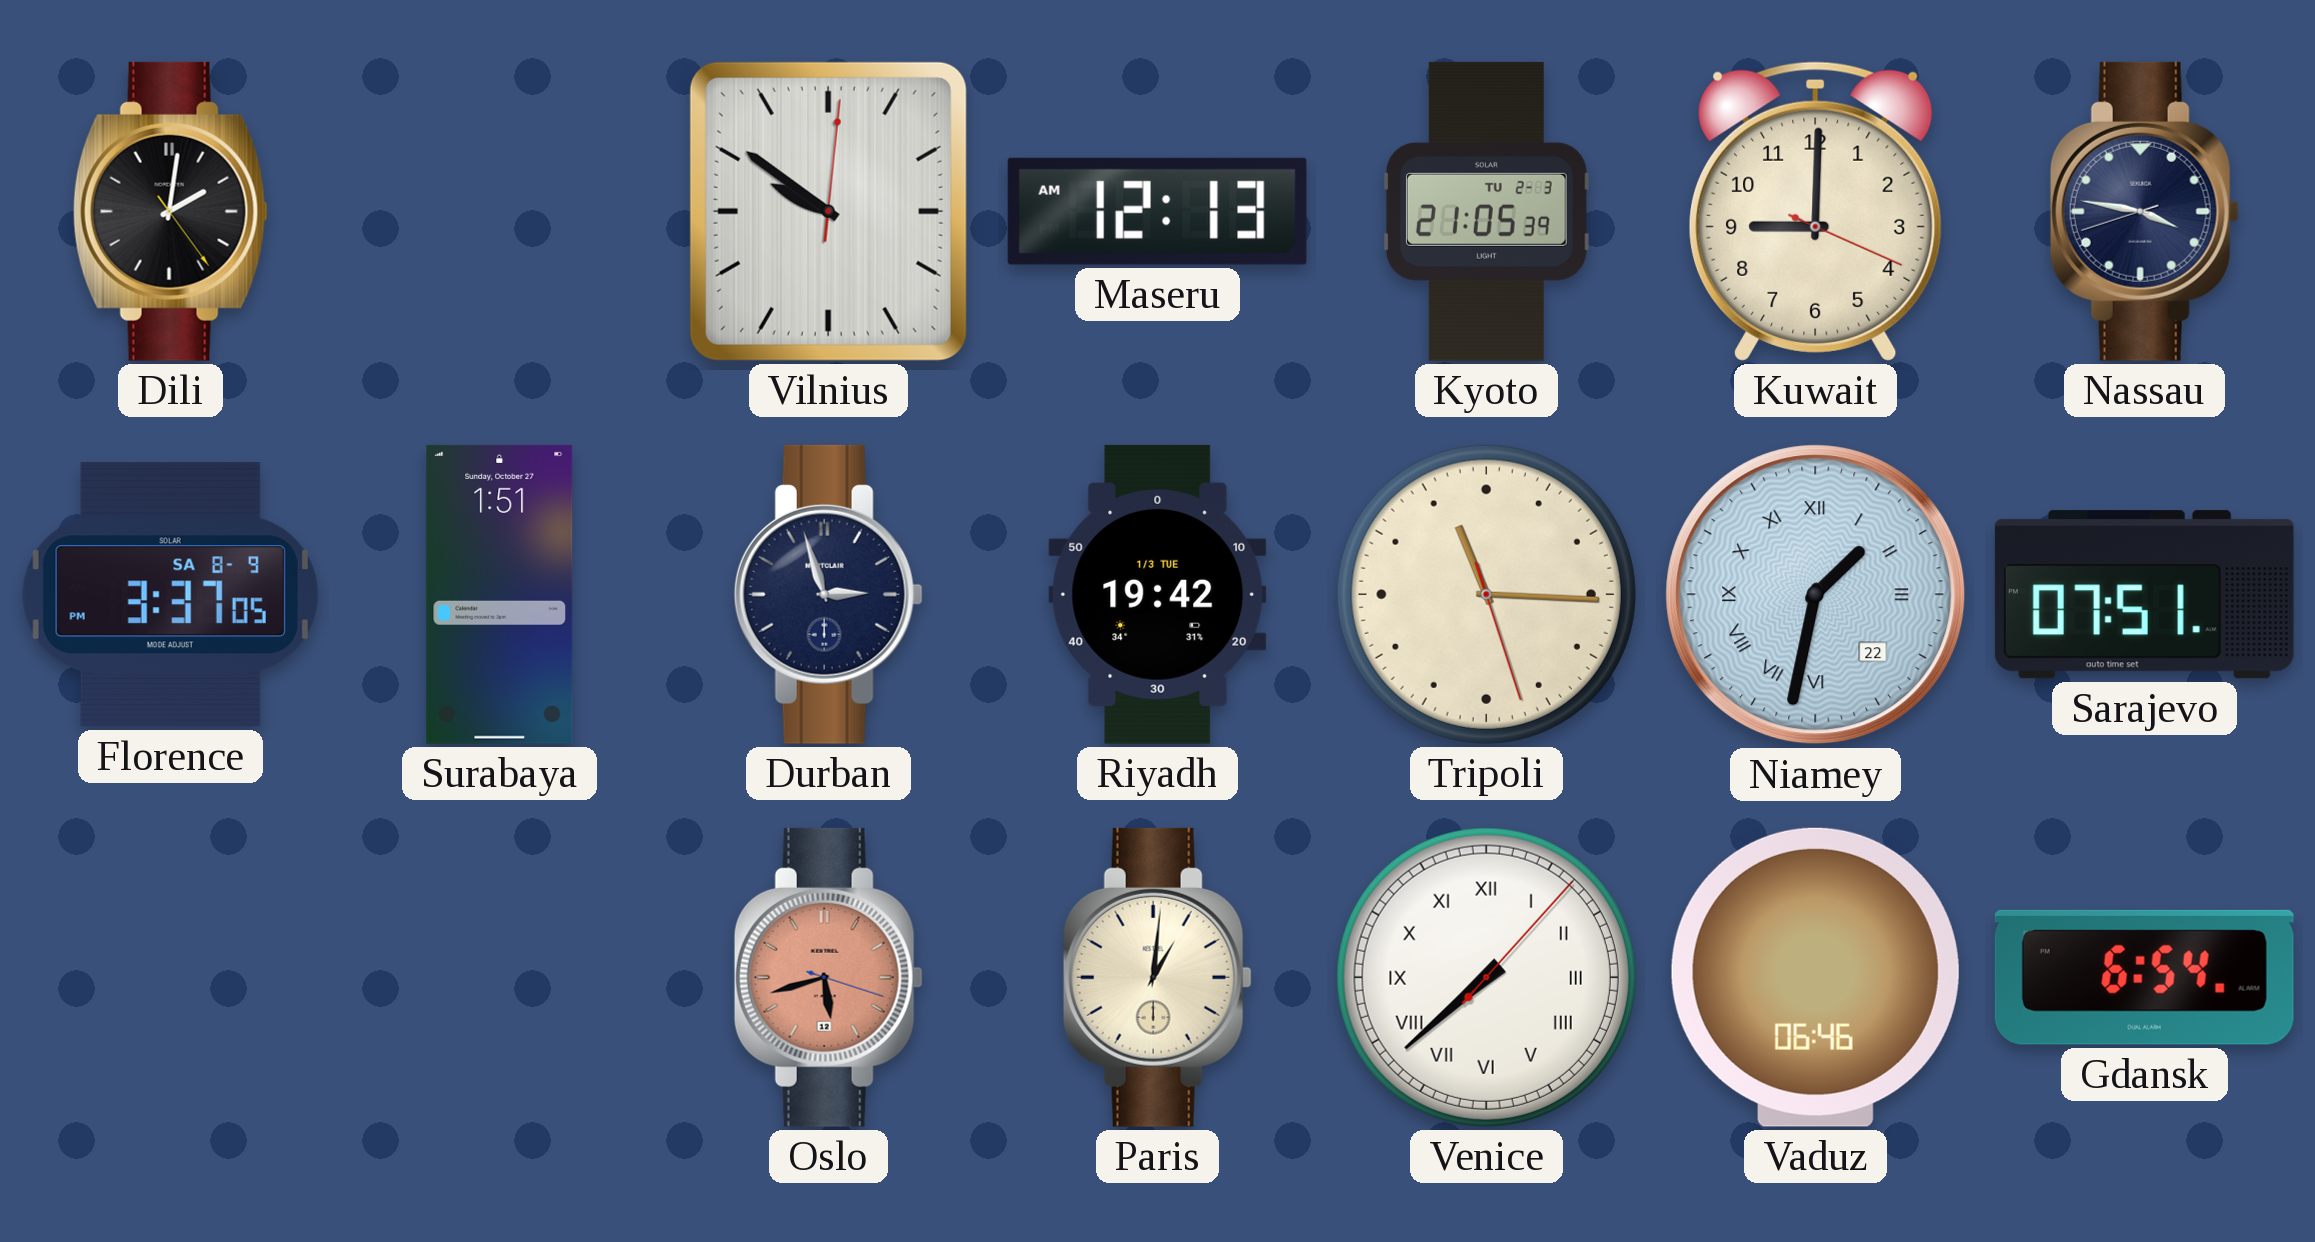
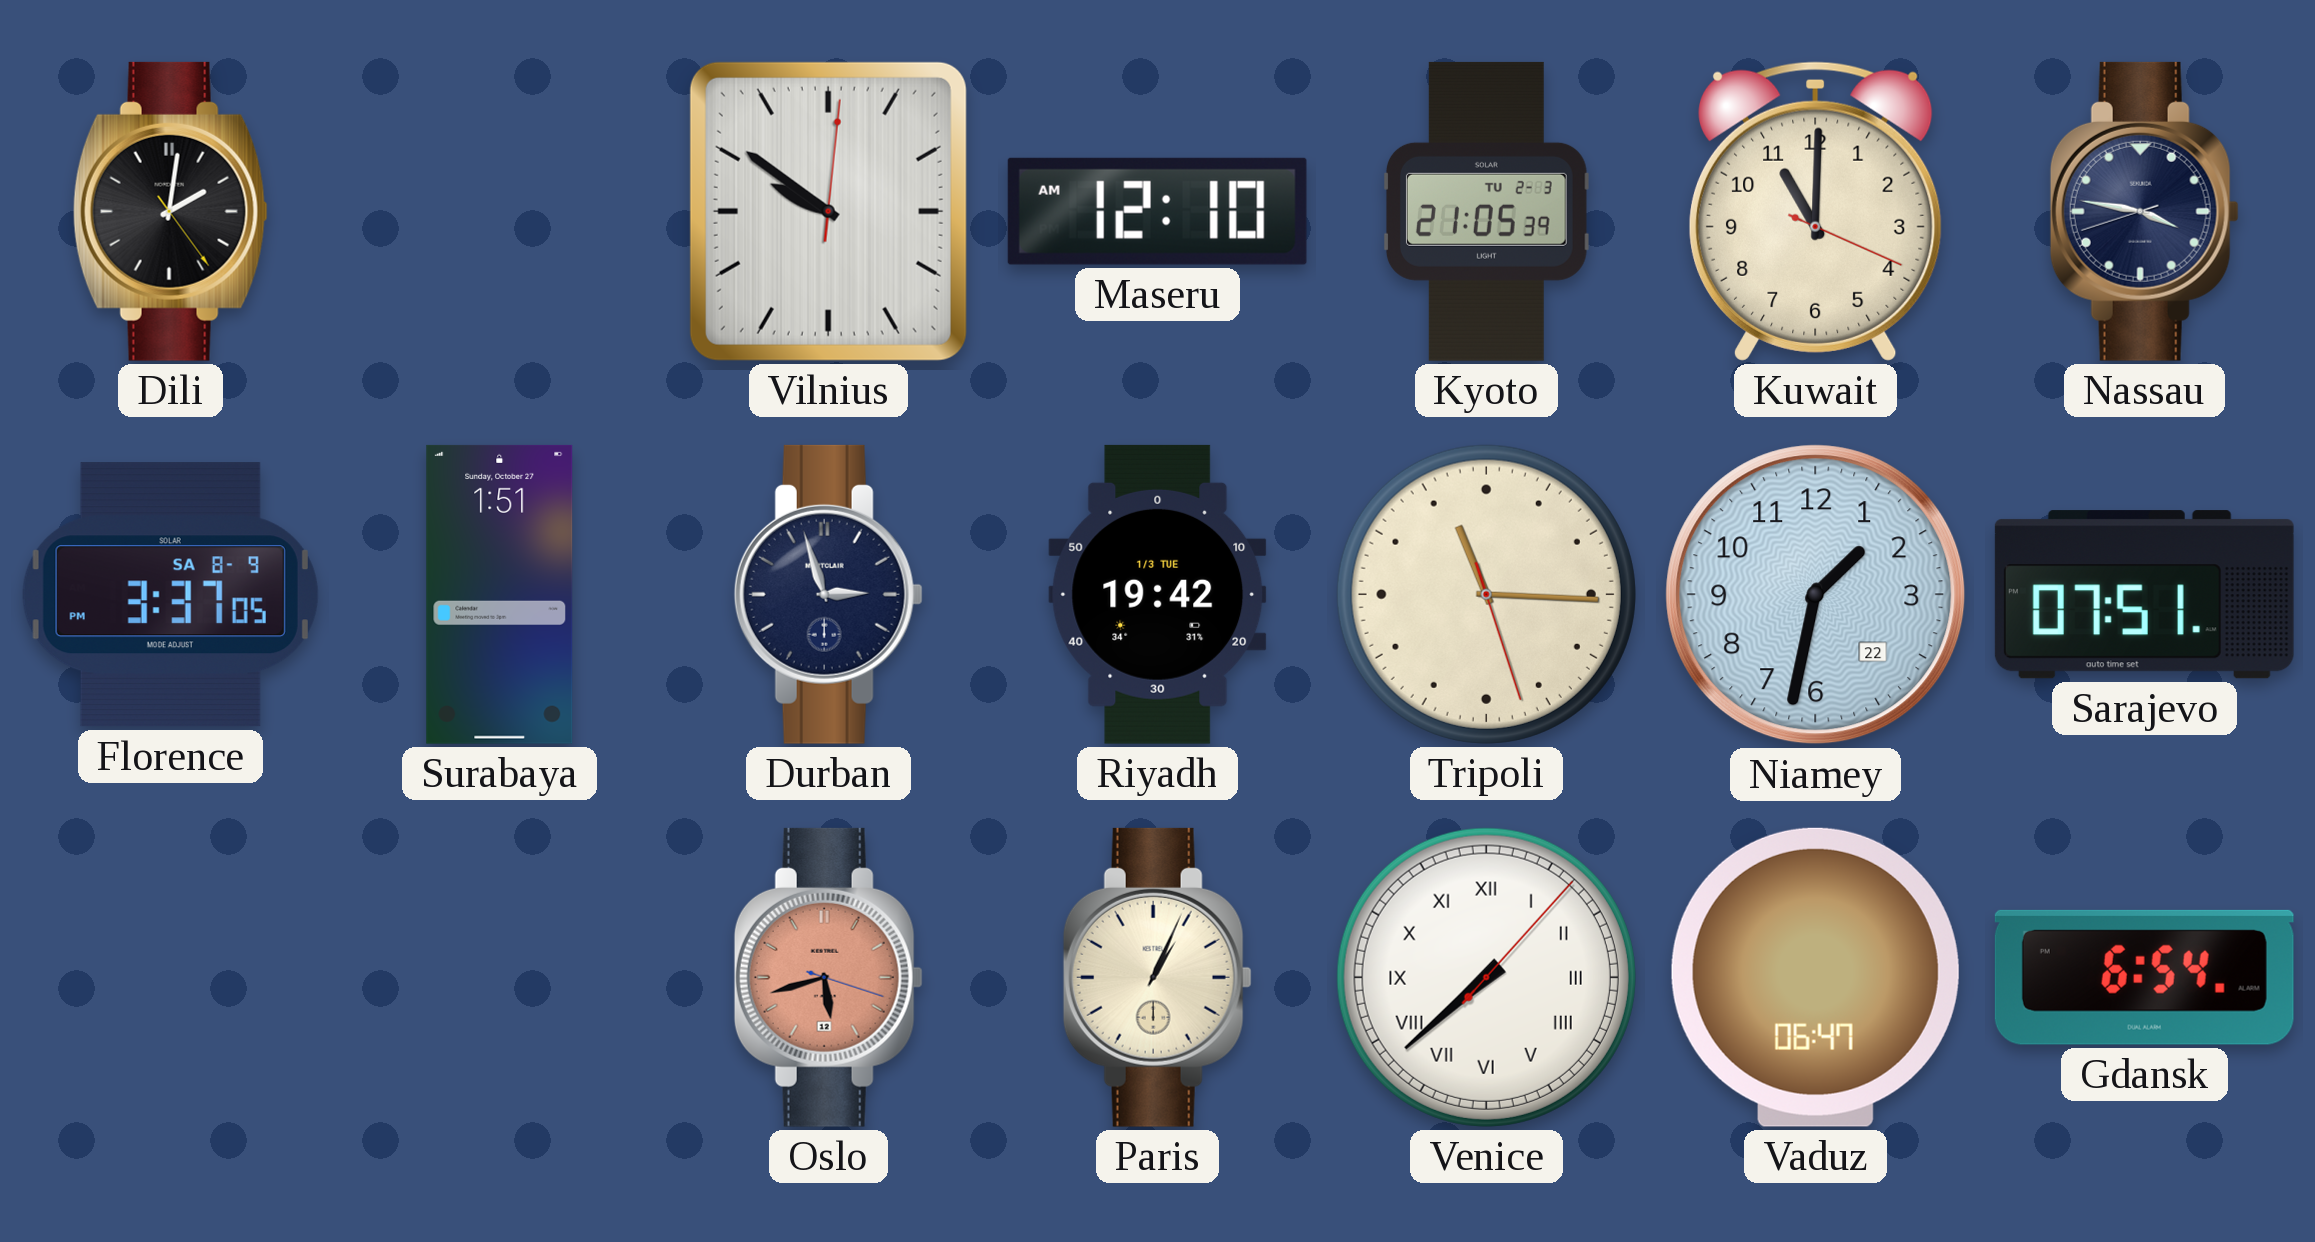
Maseru: 12:13 -> 12:10 (1157, 211)
Kuwait: 9:00 -> 11:00 (1815, 211)
Niamey numerals: Roman -> Arabic (1816, 595)
Paris: 1:01 -> 1:04 (1157, 977)
Vaduz: 06:46 -> 06:47 (1815, 977)
